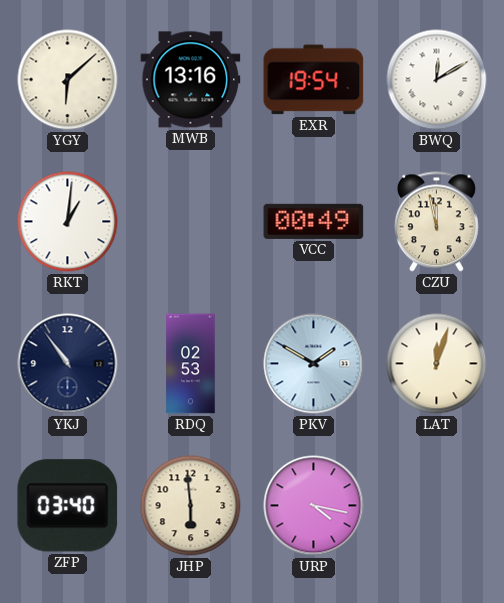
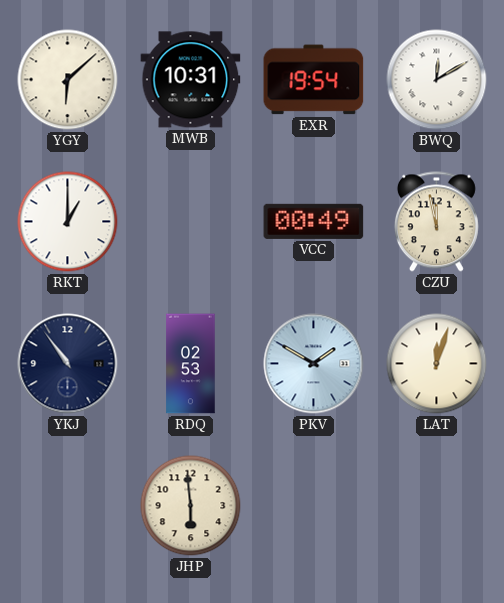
MWB: 13:16 -> 10:31 (191, 80)
RKT: 1:01 -> 1:00 (68, 222)
ZFP: 03:40 -> none (68, 506)
URP: 4:17 -> none (314, 506)
